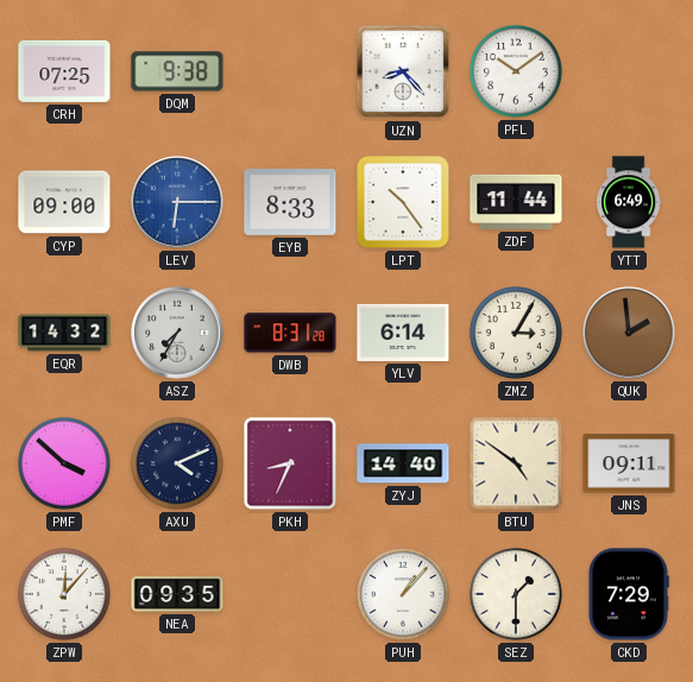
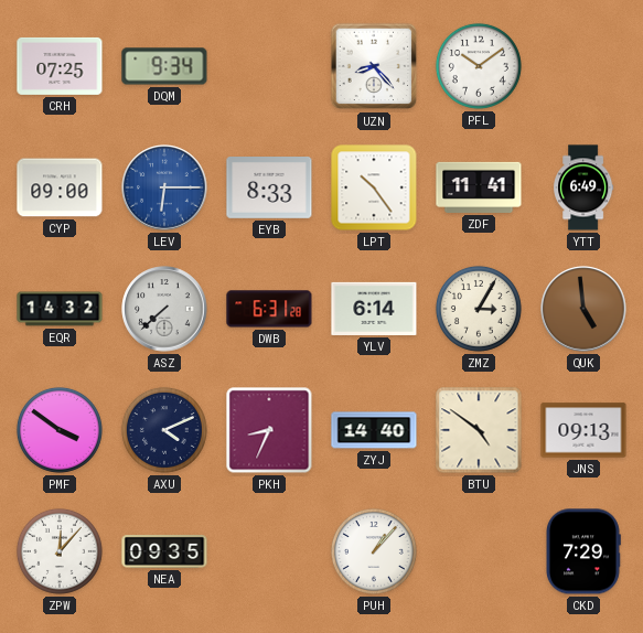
DQM: 9:38 -> 9:34 (164, 66)
ZDF: 11:44 -> 11:41 (479, 187)
ASZ: 7:35 -> 7:38 (164, 309)
DWB: 8:31 -> 6:31 (269, 309)
QUK: 1:59 -> 4:59 (583, 309)
PMF: 3:52 -> 3:51 (60, 430)
JNS: 09:11 -> 09:13 (583, 430)
SEZ: 1:30 -> none (516, 594)
